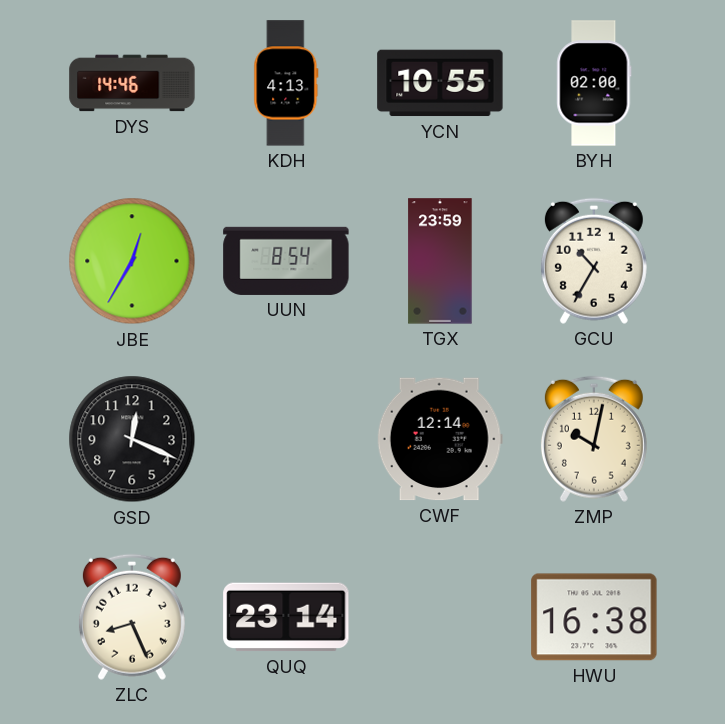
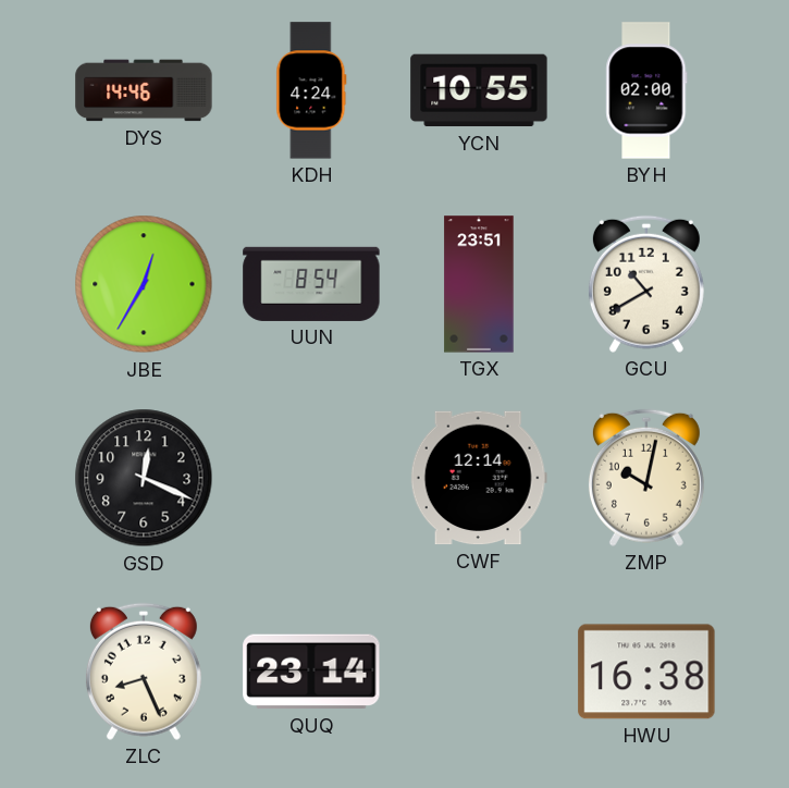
KDH: 4:13 -> 4:24 (311, 90)
TGX: 23:59 -> 23:51 (479, 284)
GCU: 10:35 -> 10:40 (646, 284)
